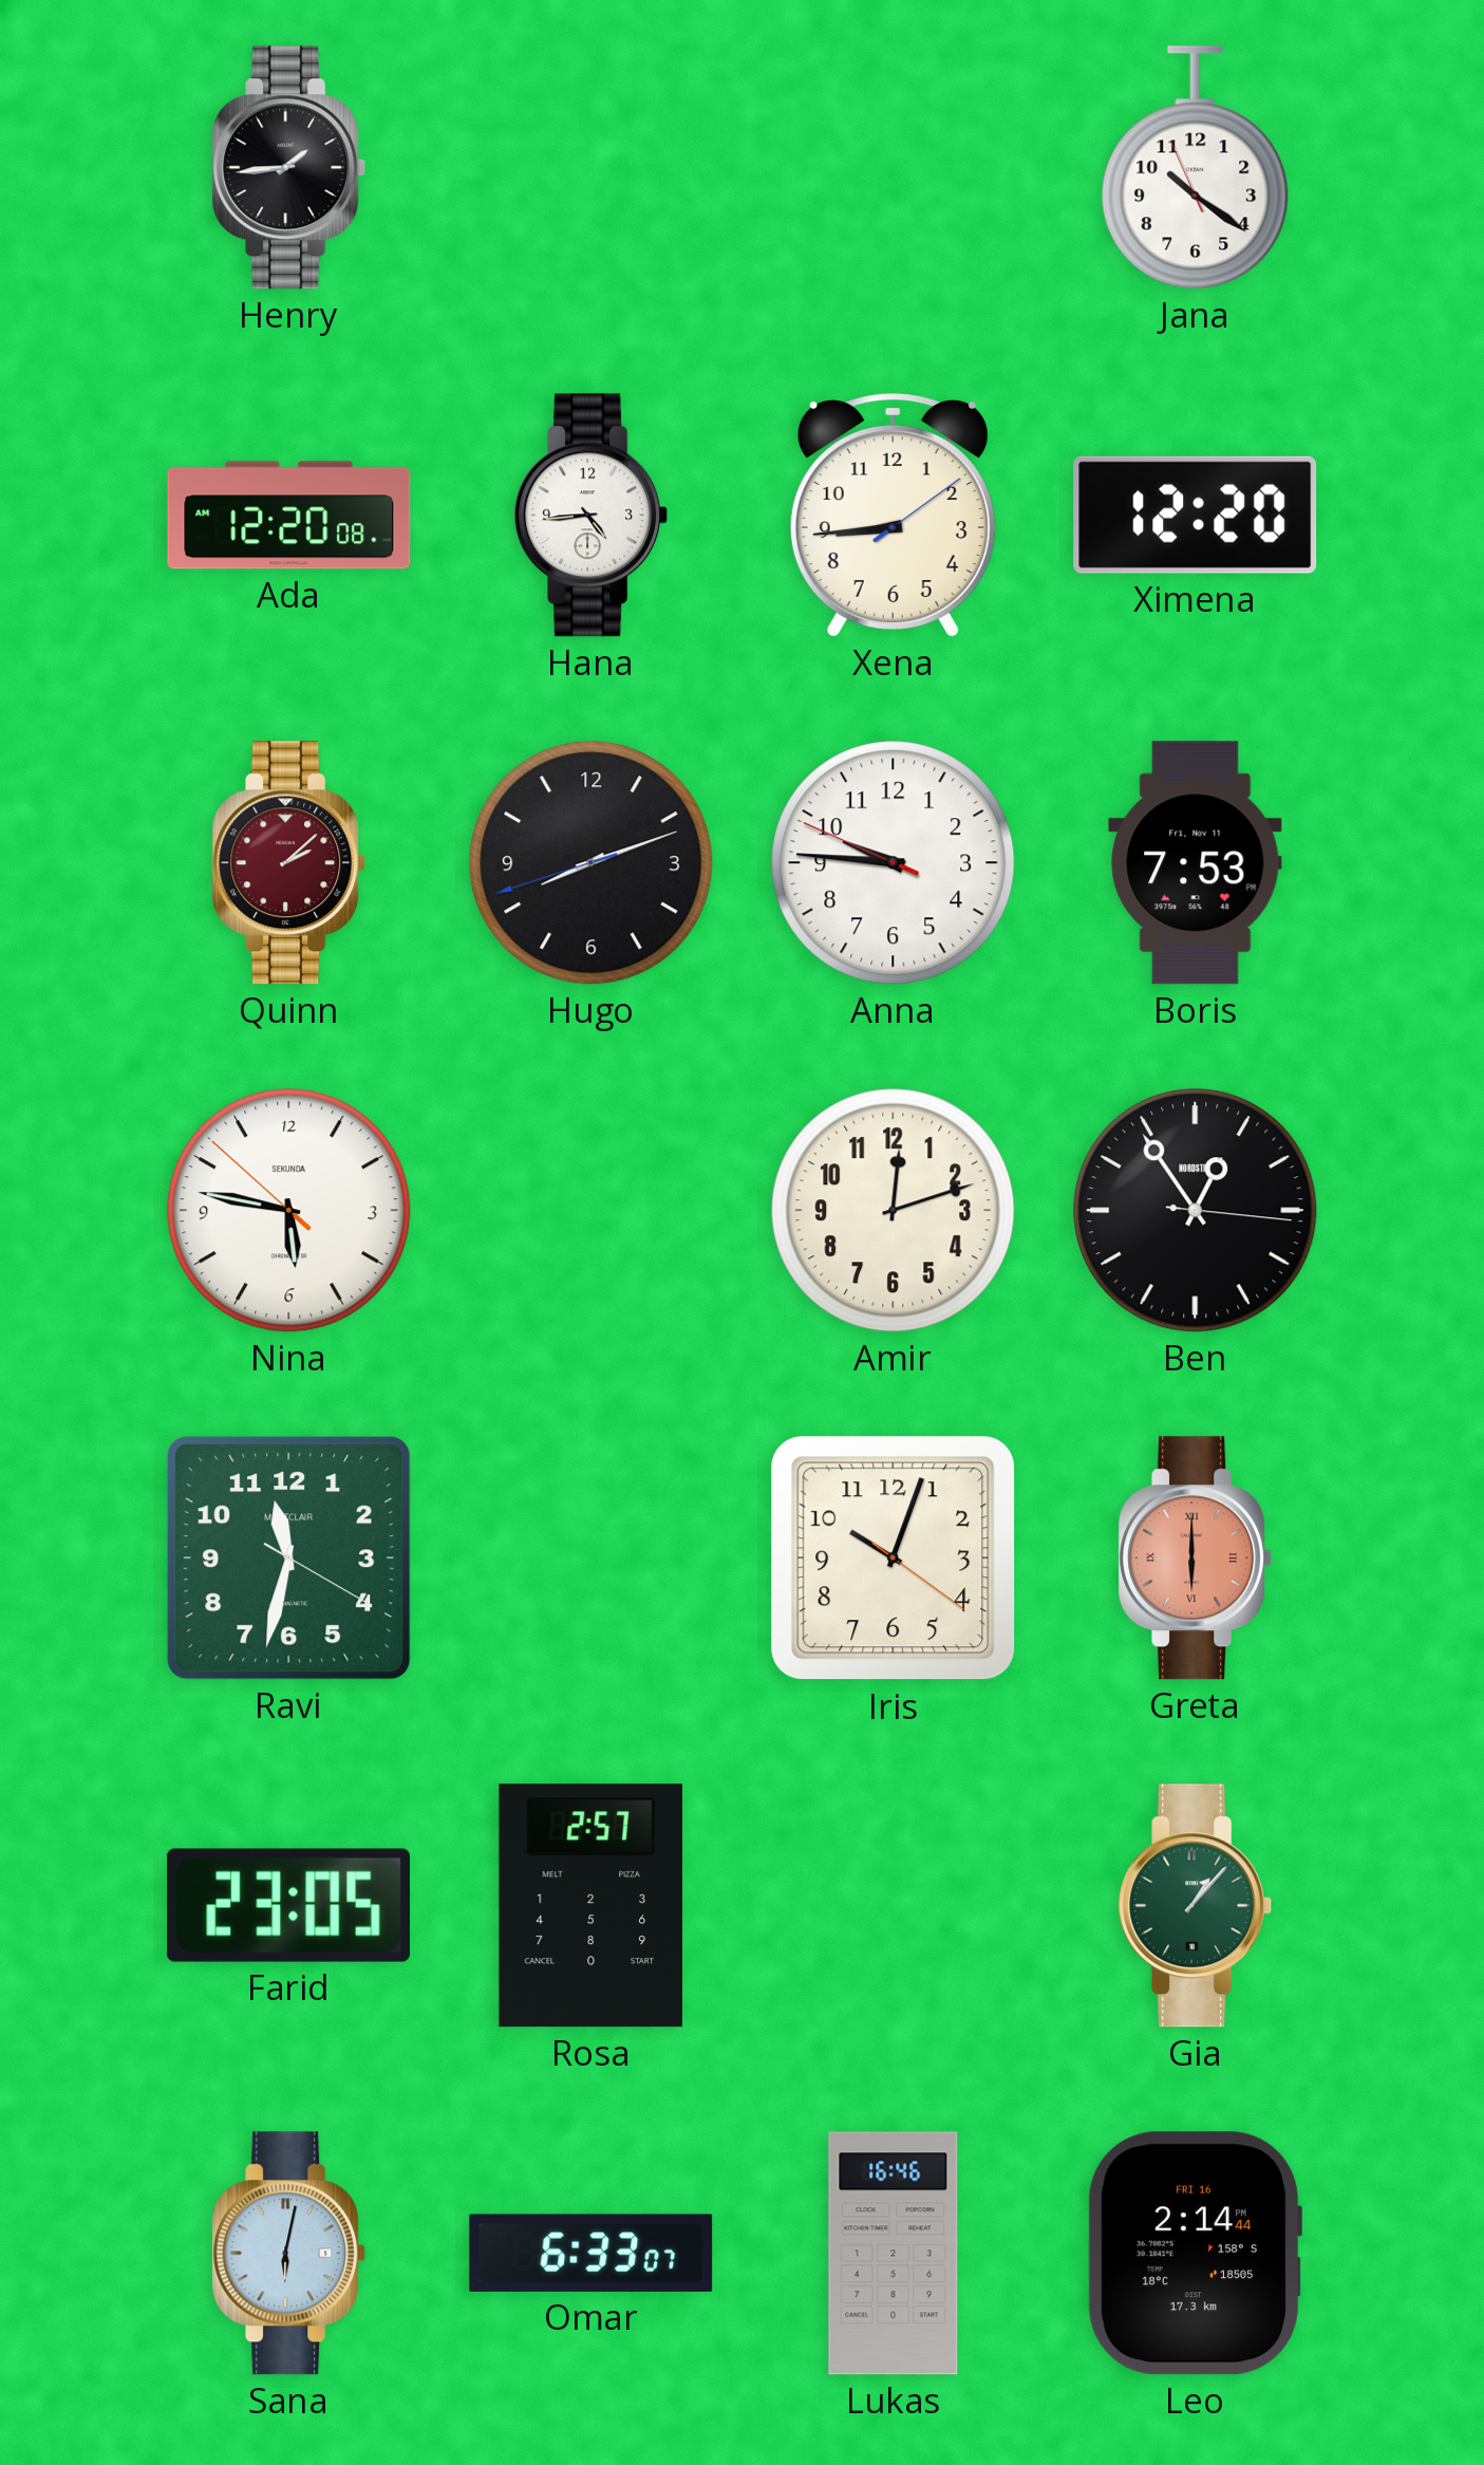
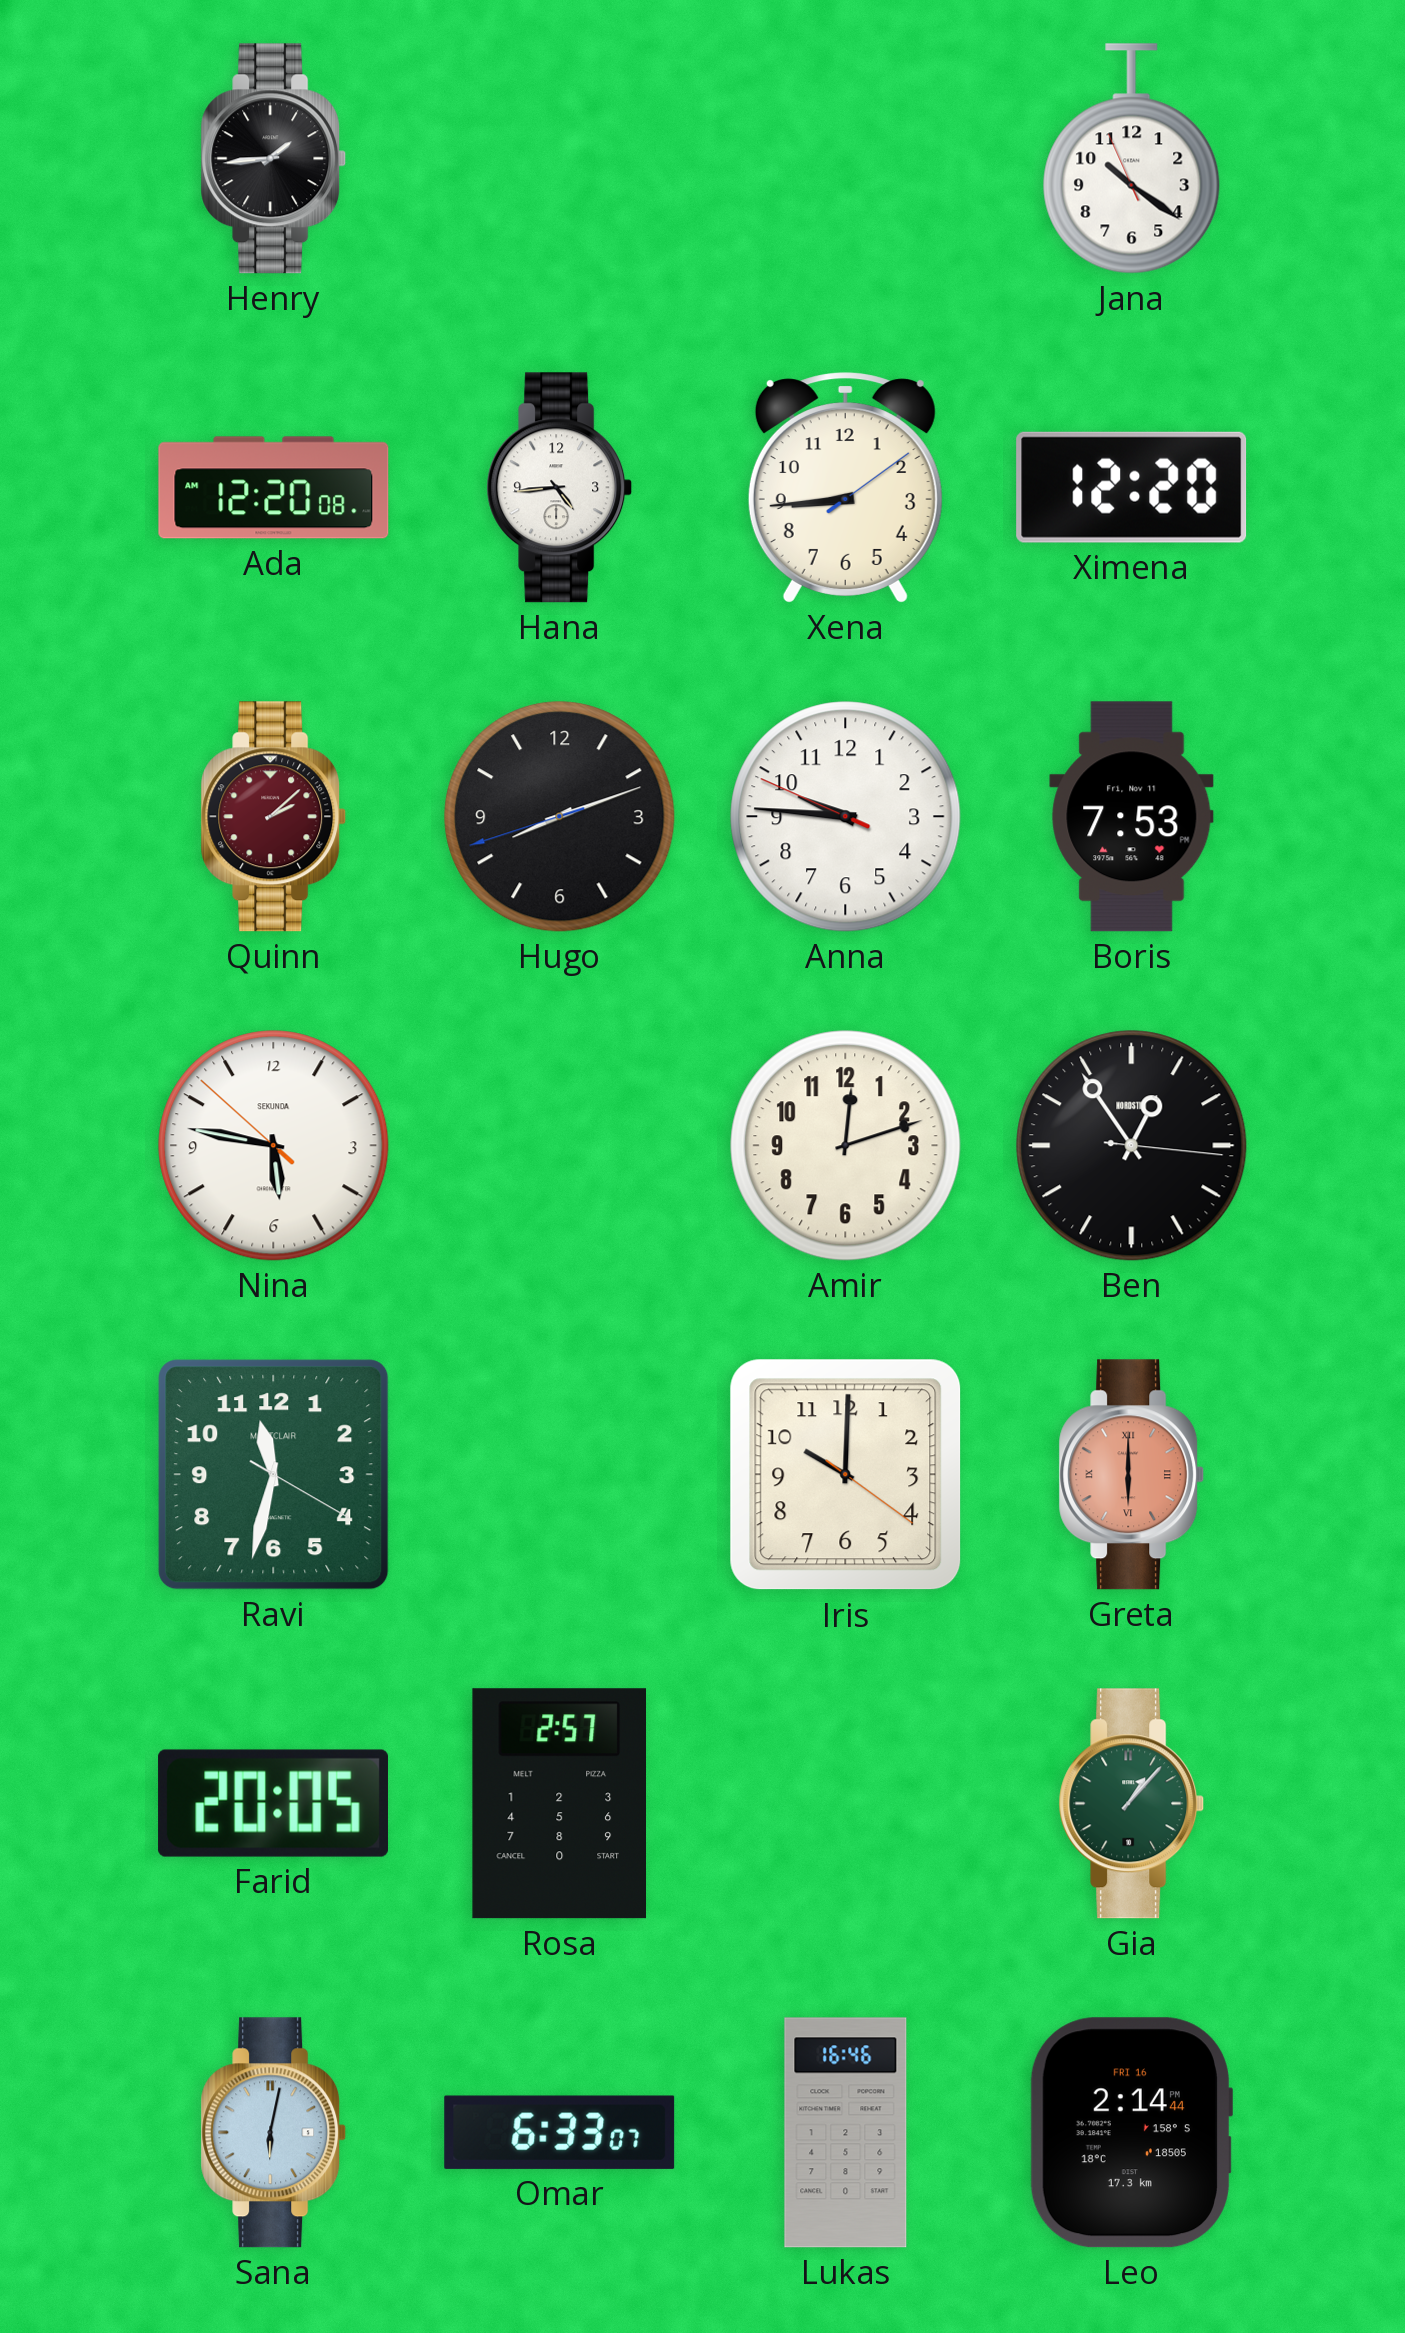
Iris: 10:03 -> 10:00 (846, 1475)
Farid: 23:05 -> 20:05 (273, 1803)
